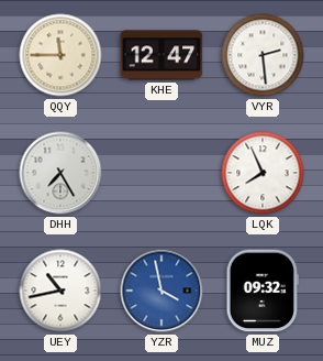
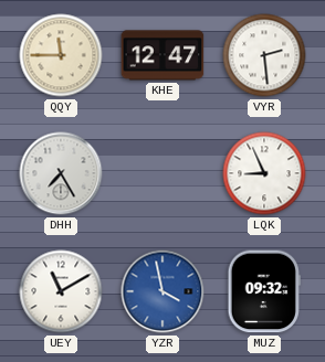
LQK: 7:56 -> 8:56 (264, 173)
UEY: 10:43 -> 11:10 (61, 291)
